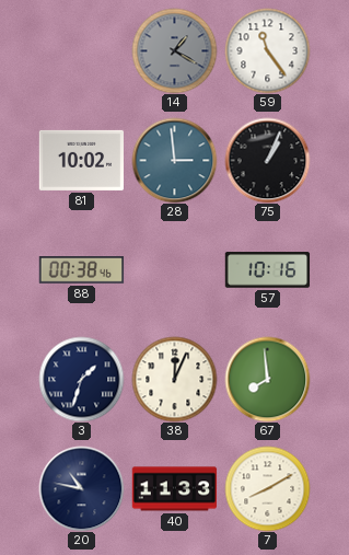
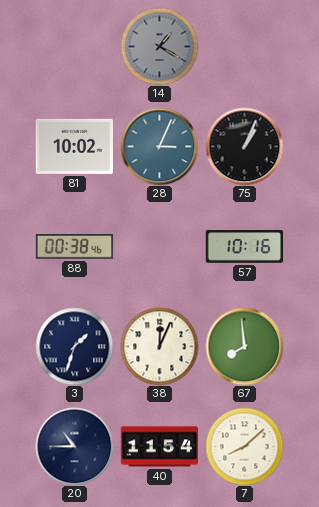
59: 11:24 -> none (267, 50)
28: 2:59 -> 3:04 (159, 146)
20: 10:47 -> 10:45 (74, 446)
40: 11:33 -> 11:54 (159, 447)
7: 8:10 -> 8:08 (244, 446)
